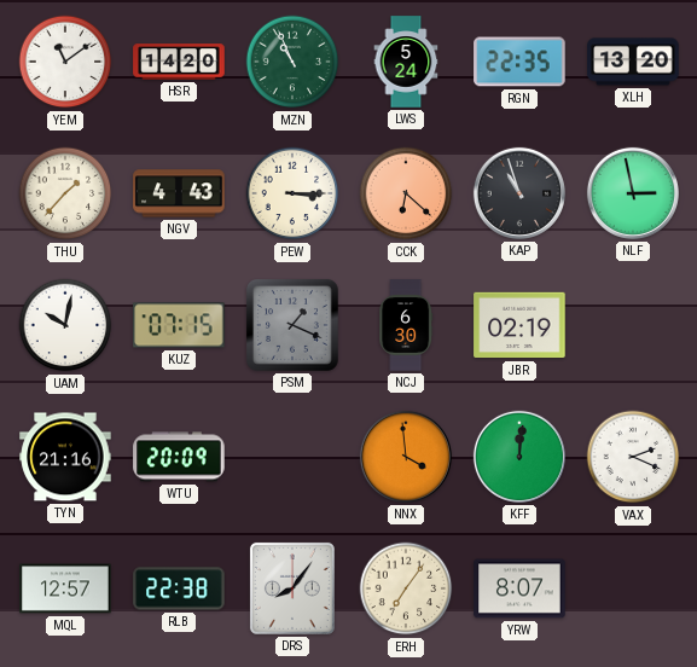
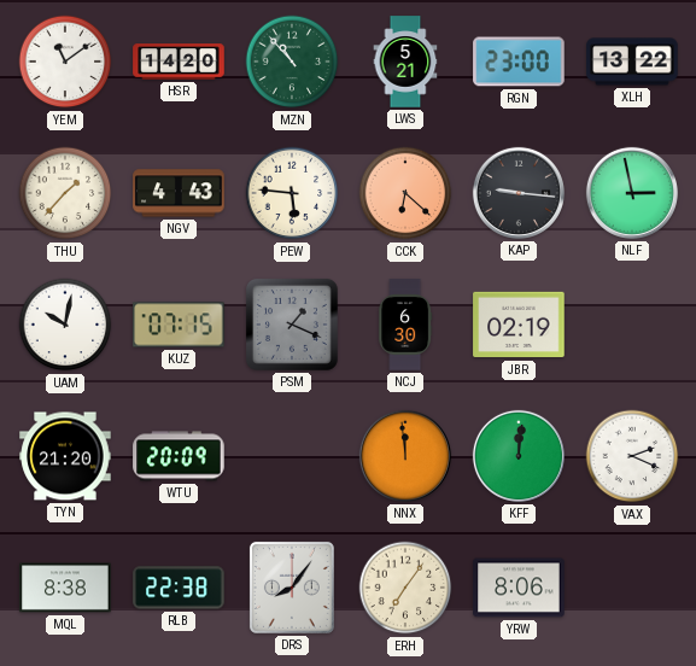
MZN: 10:56 -> 10:53 (292, 62)
LWS: 5:24 -> 5:21 (405, 62)
RGN: 22:35 -> 23:00 (519, 62)
XLH: 13:20 -> 13:22 (632, 62)
PEW: 3:15 -> 5:46 (292, 193)
KAP: 10:57 -> 9:16 (519, 193)
TYN: 21:16 -> 21:20 (65, 456)
NNX: 3:59 -> 11:59 (405, 456)
MQL: 12:57 -> 8:38 (65, 588)
YRW: 8:07 -> 8:06 (519, 588)
